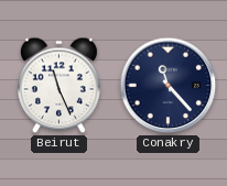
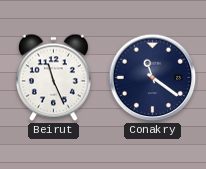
Conakry: 11:23 -> 11:21 (153, 78)
